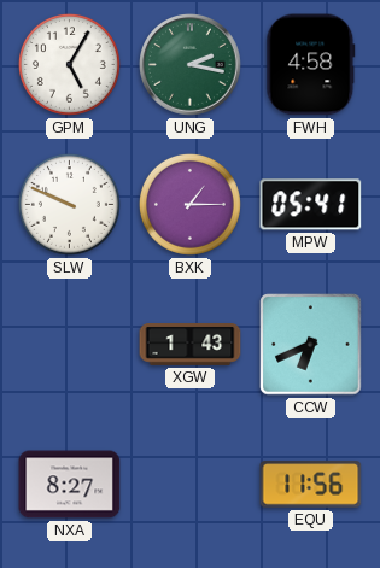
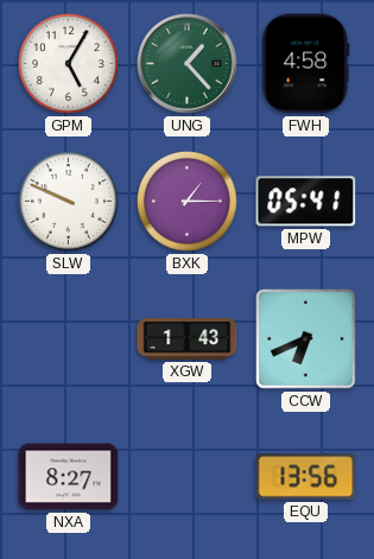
UNG: 2:17 -> 1:23 (188, 64)
EQU: 11:56 -> 13:56 (306, 477)
